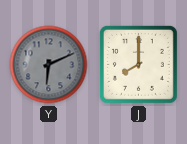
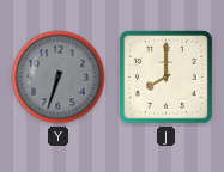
Y: 6:11 -> 6:33 (59, 78)
